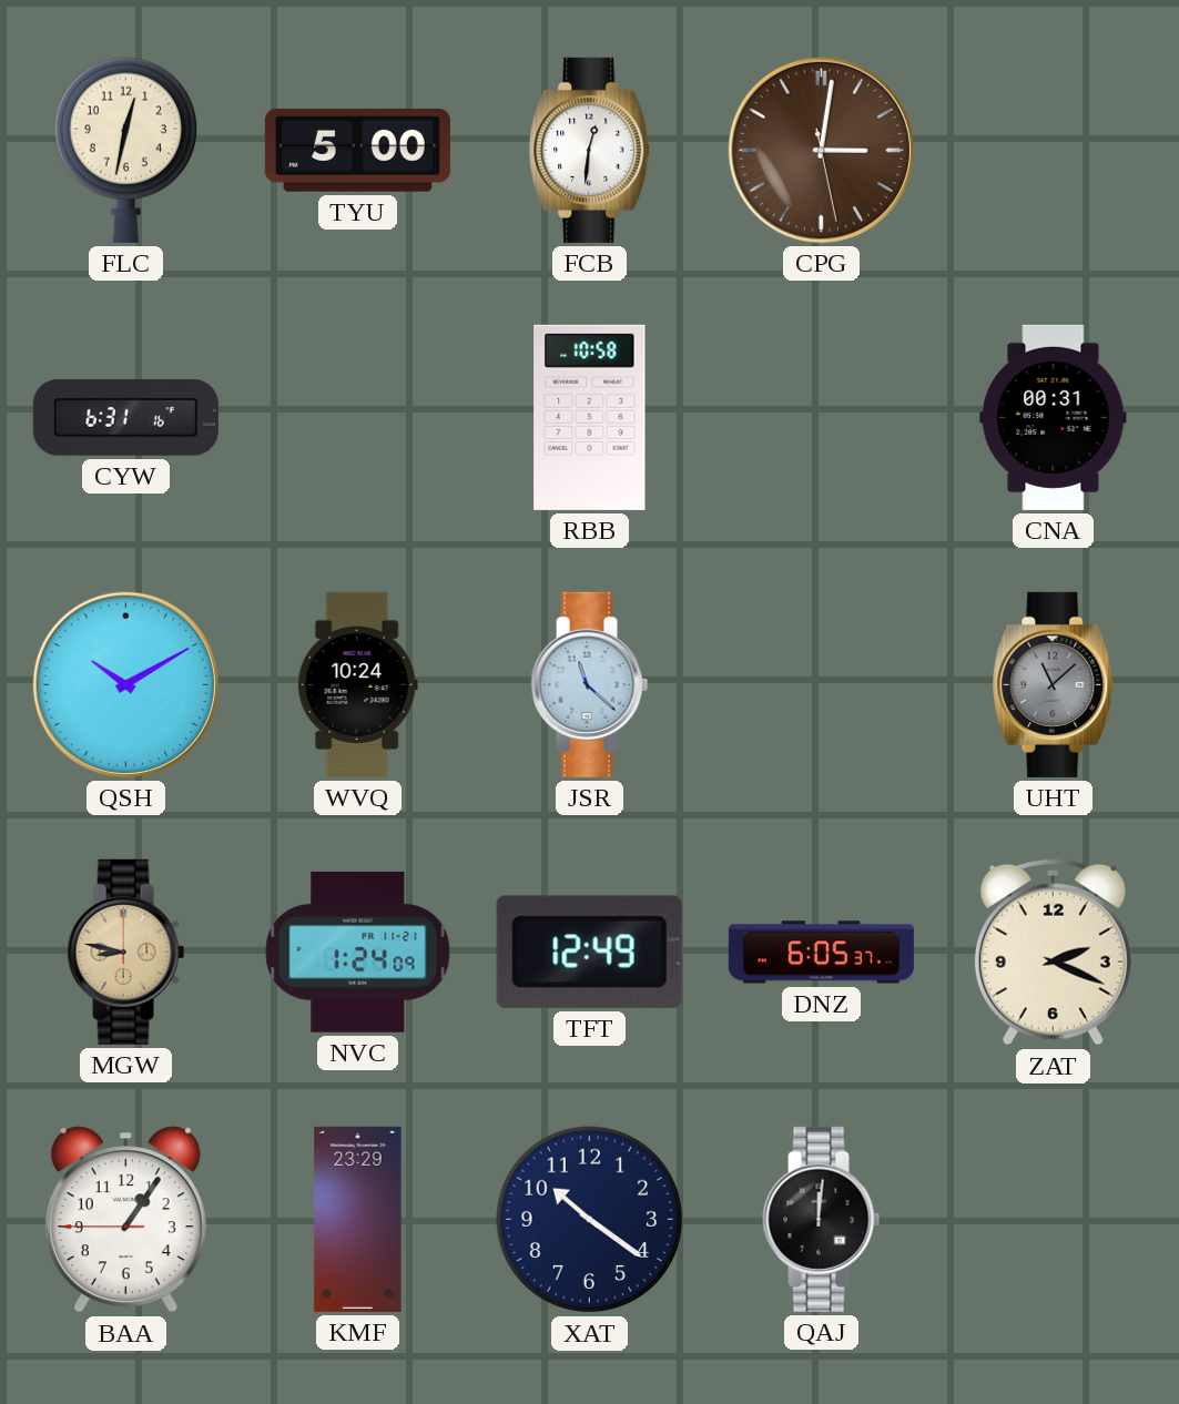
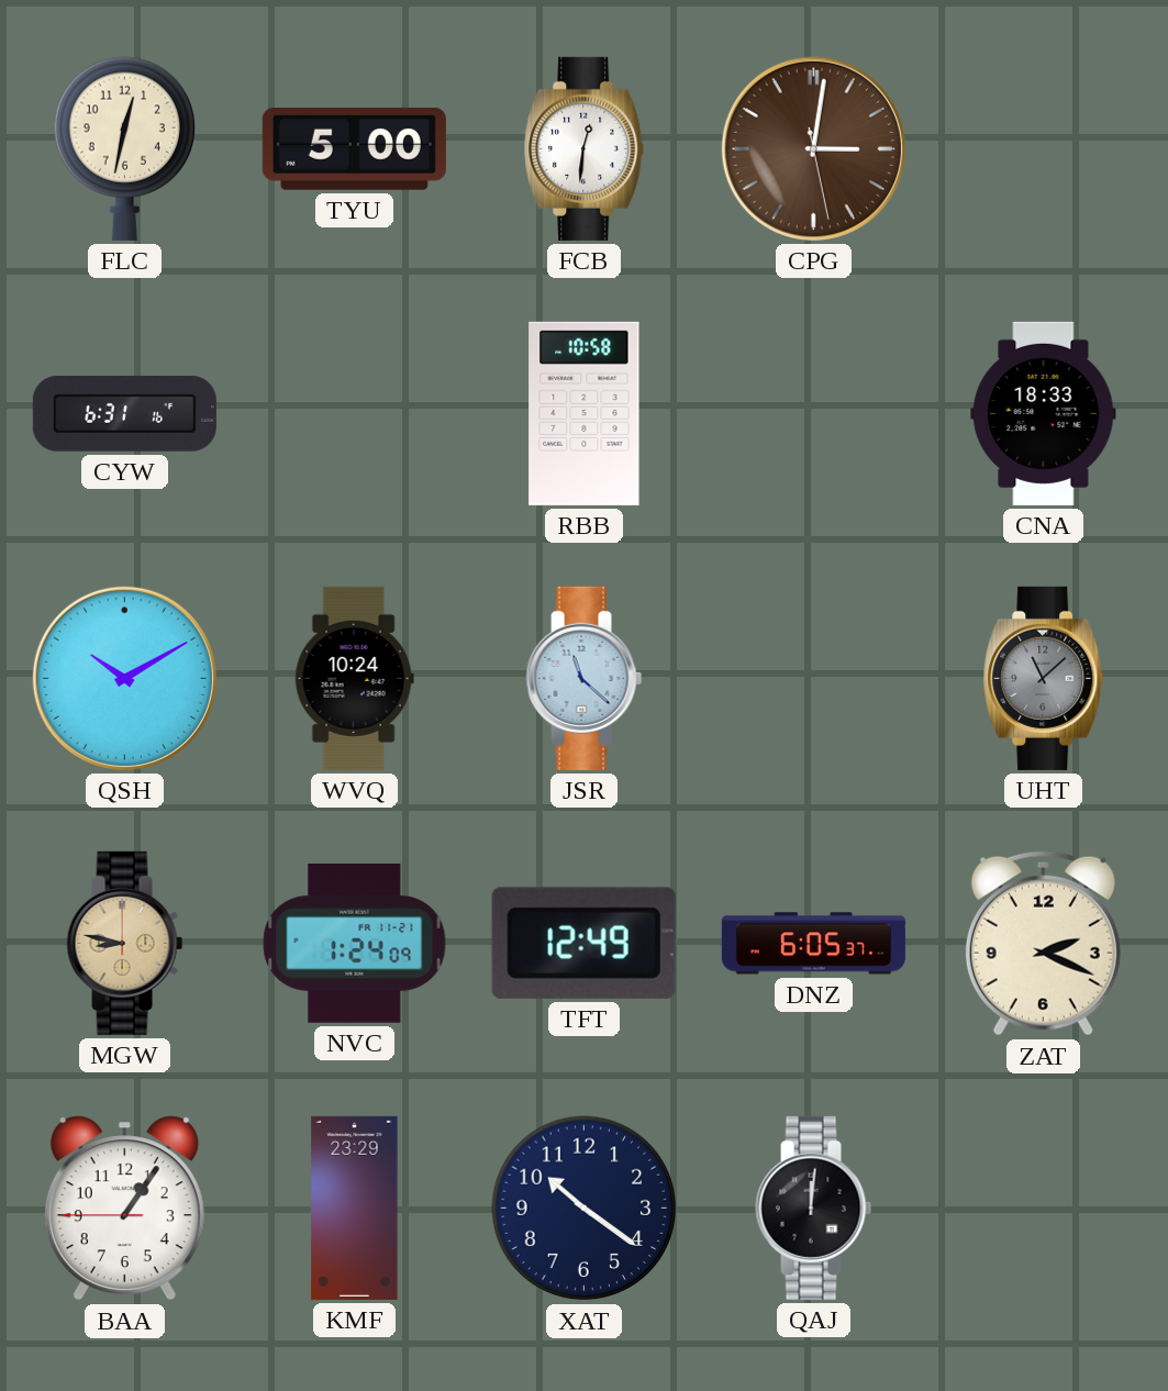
CNA: 00:31 -> 18:33 (1044, 413)
